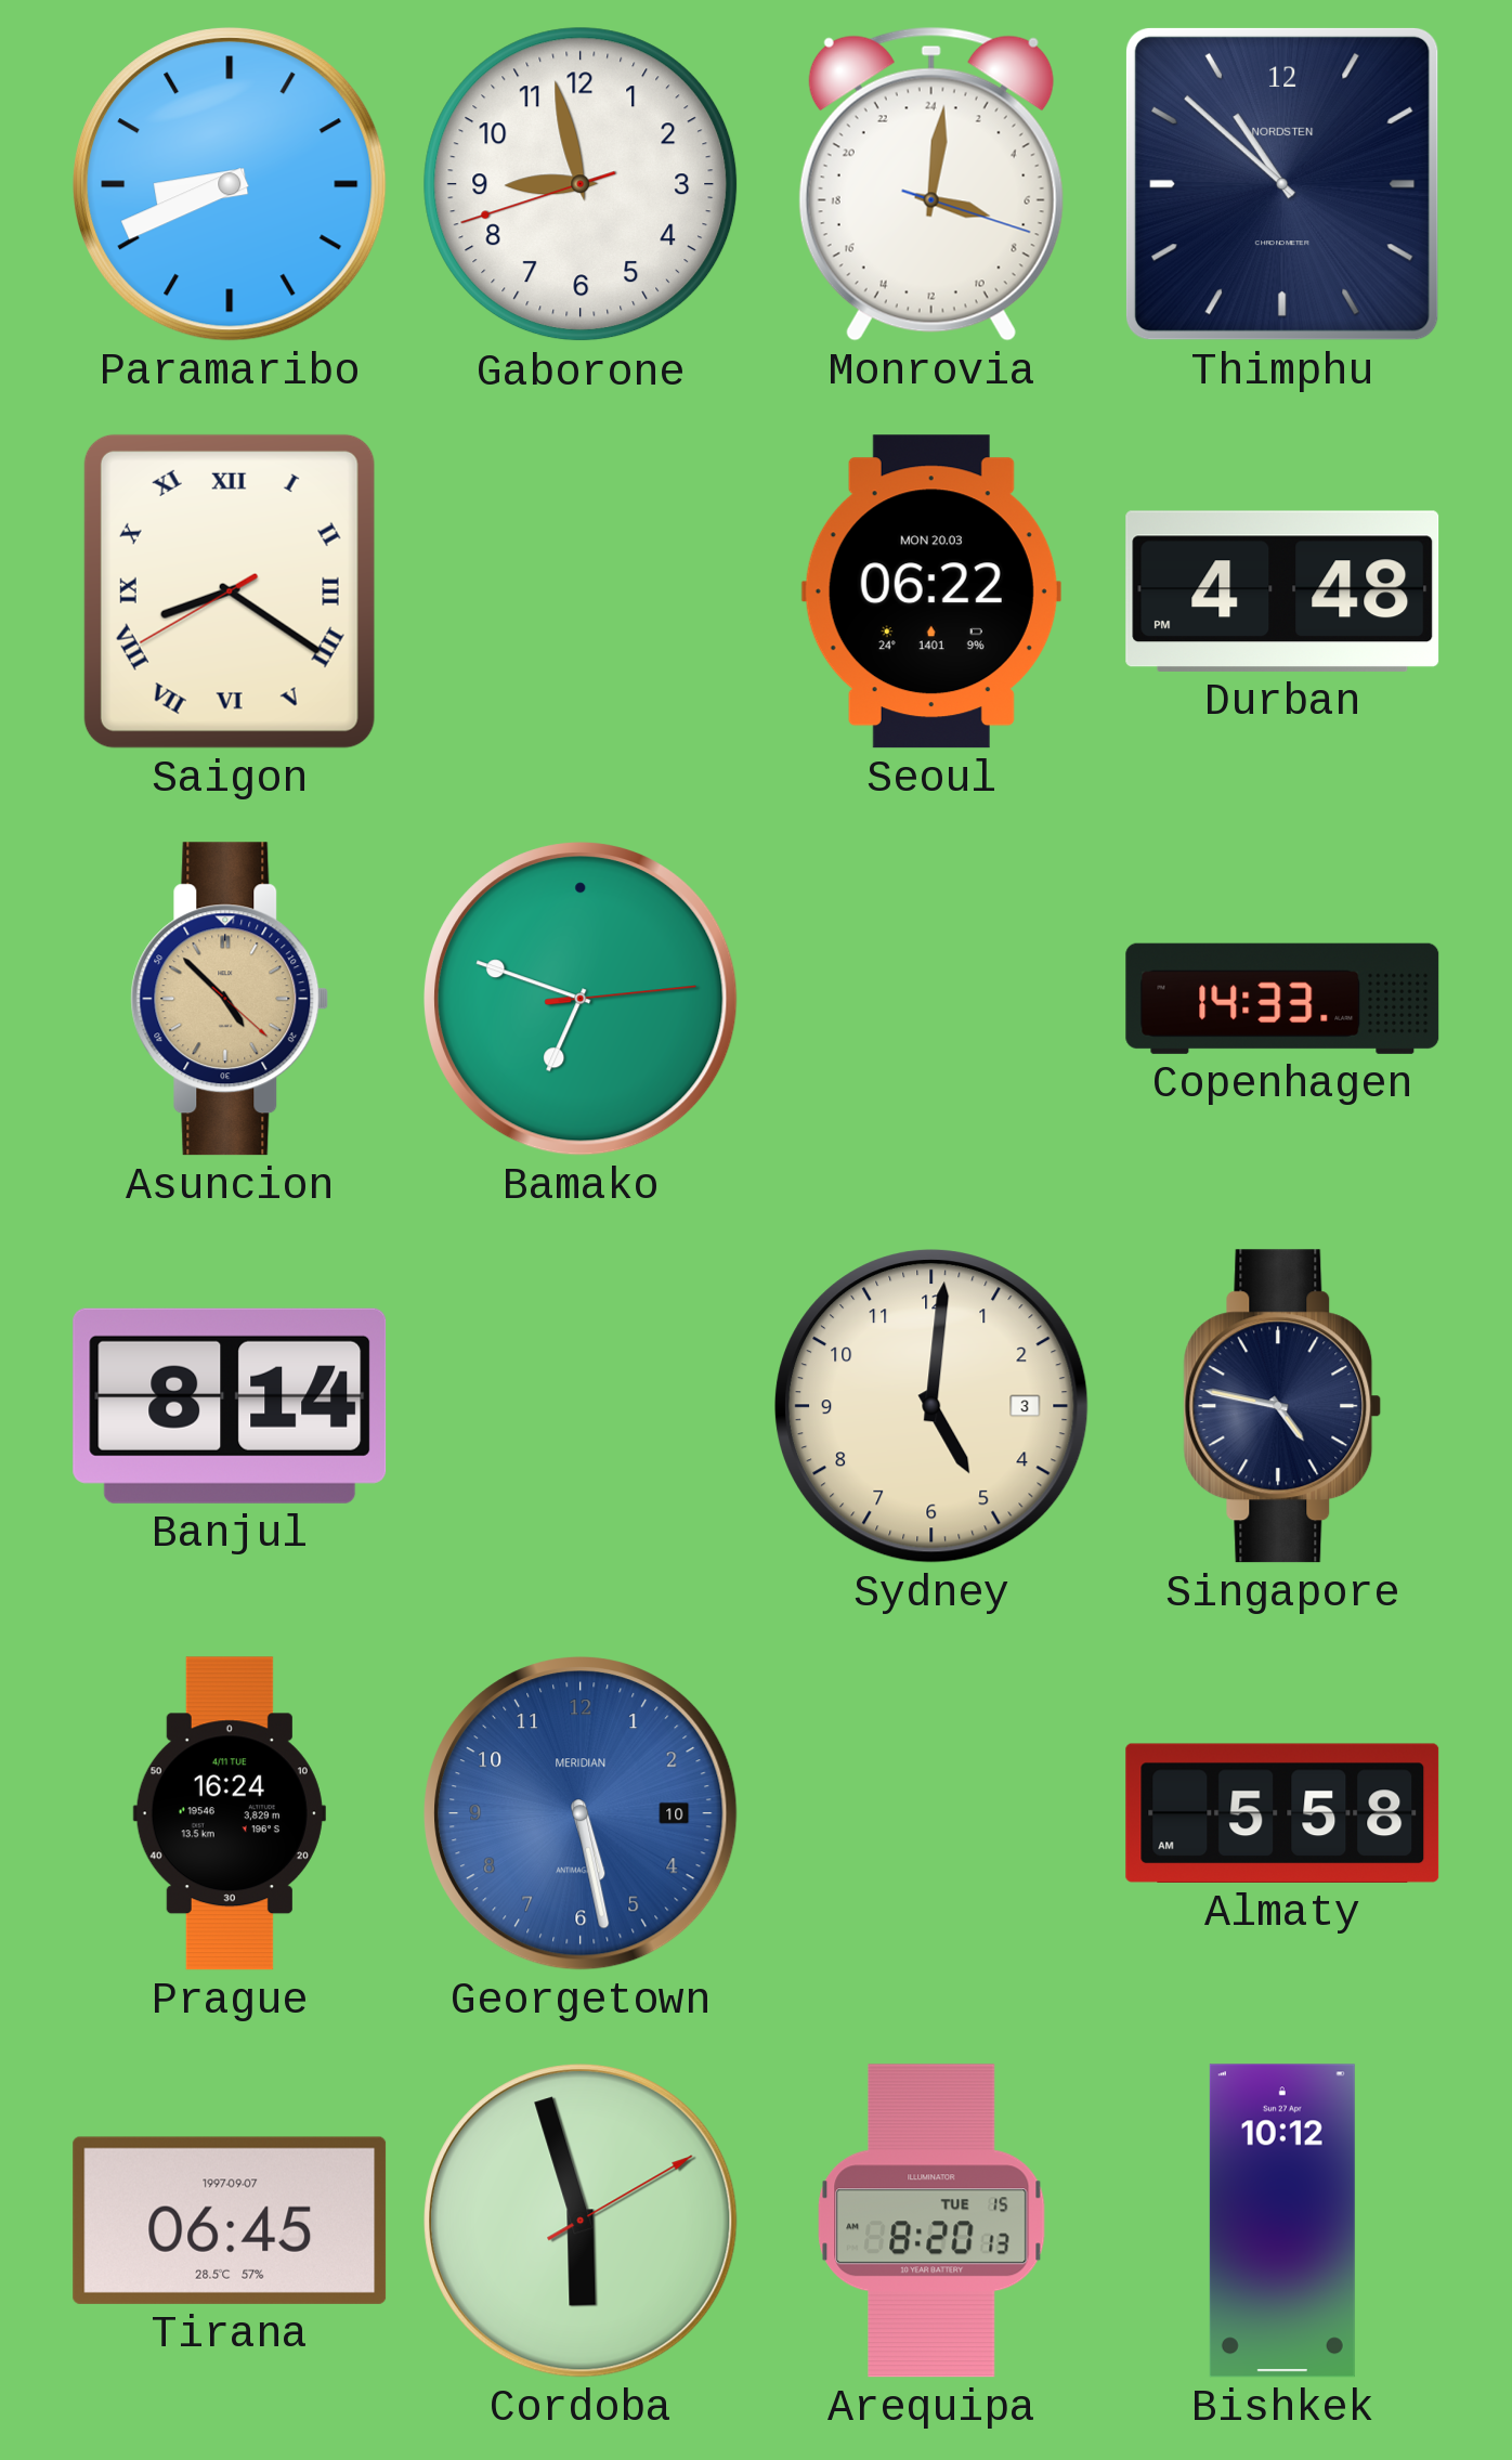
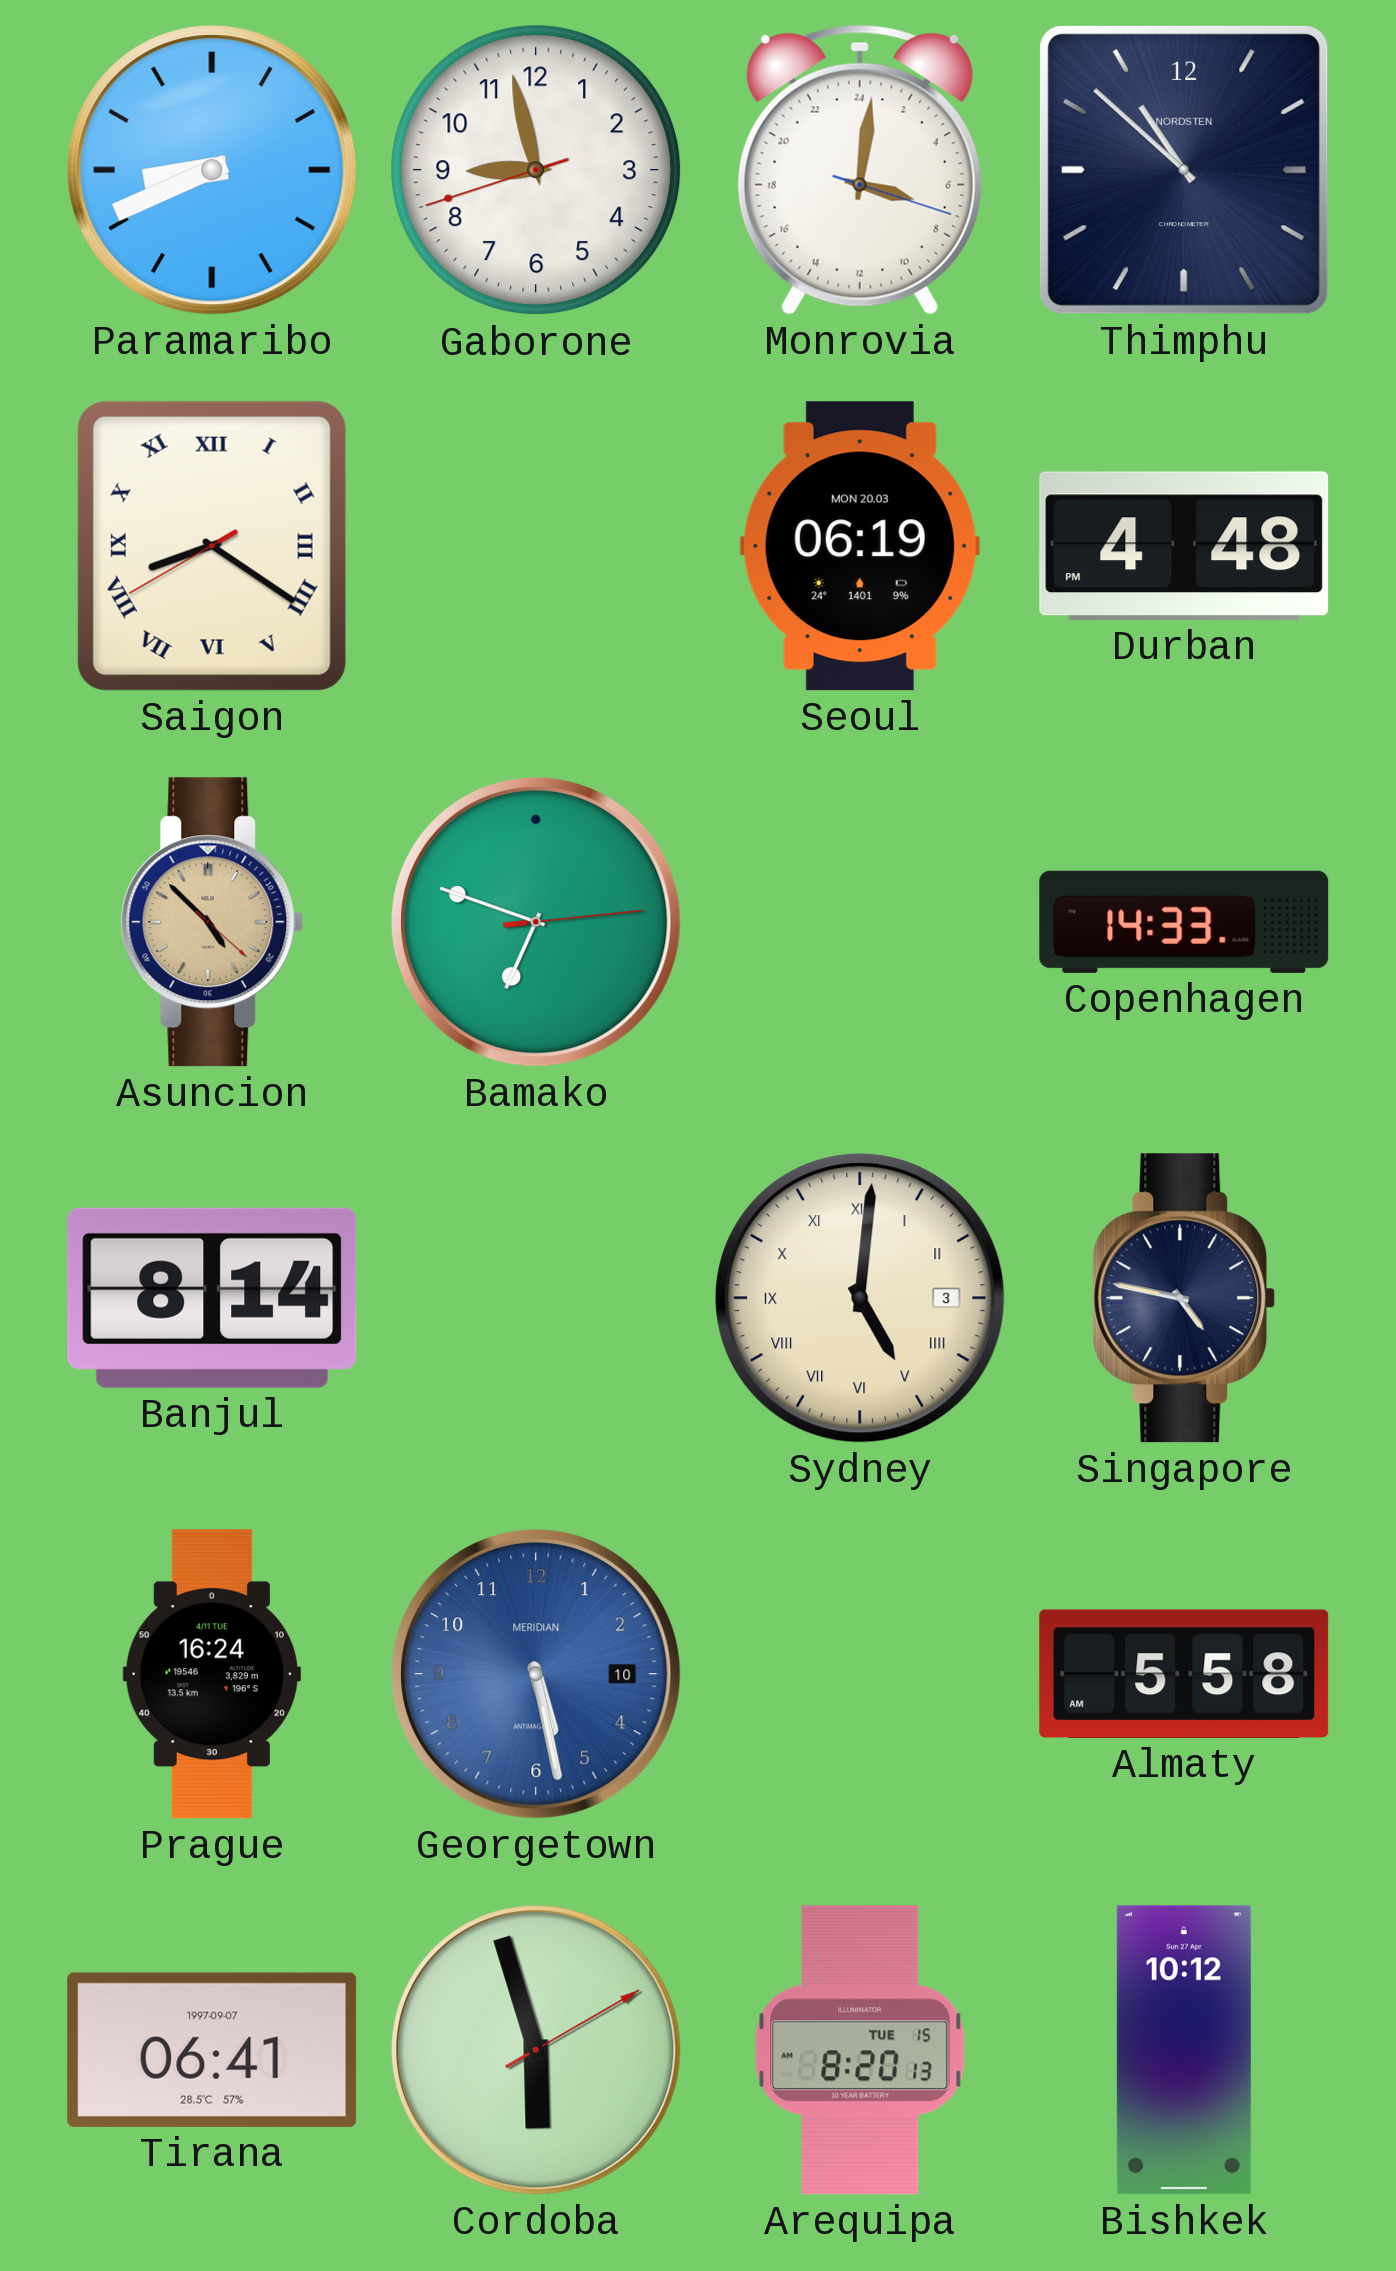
Seoul: 06:22 -> 06:19 (860, 546)
Sydney numerals: Arabic -> Roman (860, 1298)
Tirana: 06:45 -> 06:41 (212, 2050)
